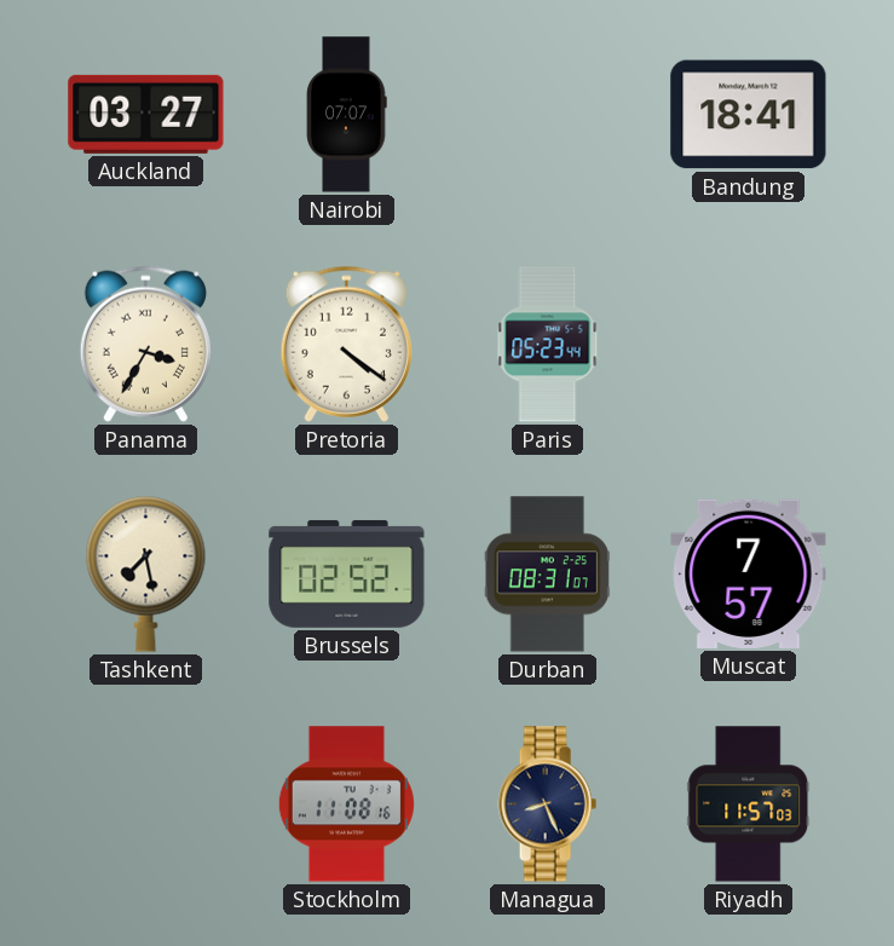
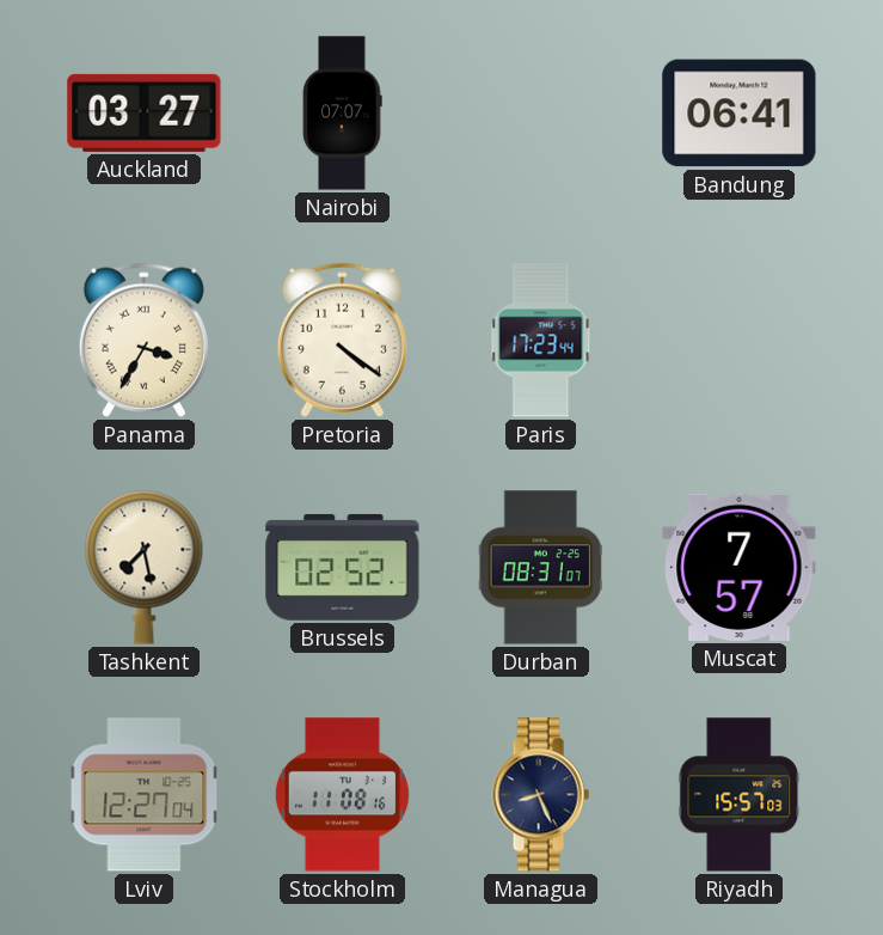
Bandung: 18:41 -> 06:41 (740, 114)
Paris: 05:23 -> 17:23 (541, 341)
Lviv: none -> 12:27 (145, 795)
Riyadh: 11:57 -> 15:57 (740, 795)
